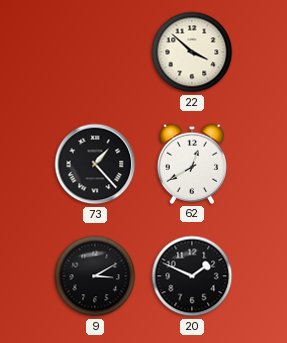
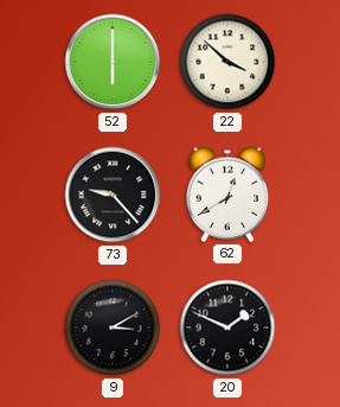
52: none -> 6:00 (113, 62)
73: 1:23 -> 9:23 (113, 195)
